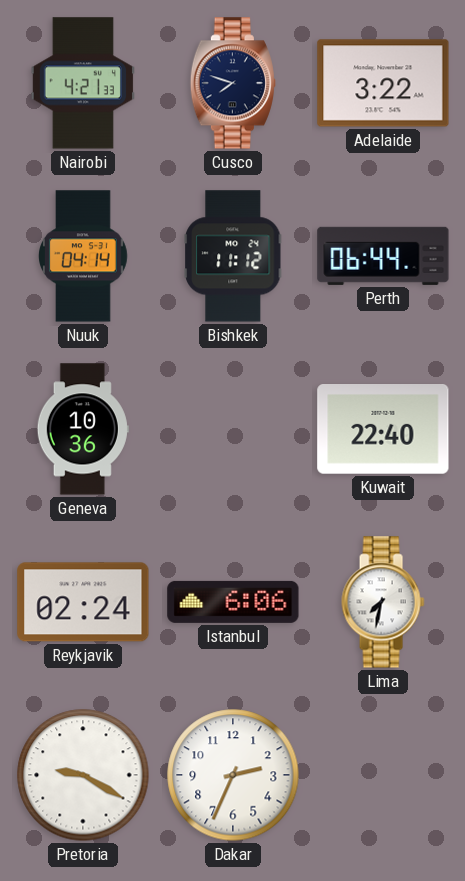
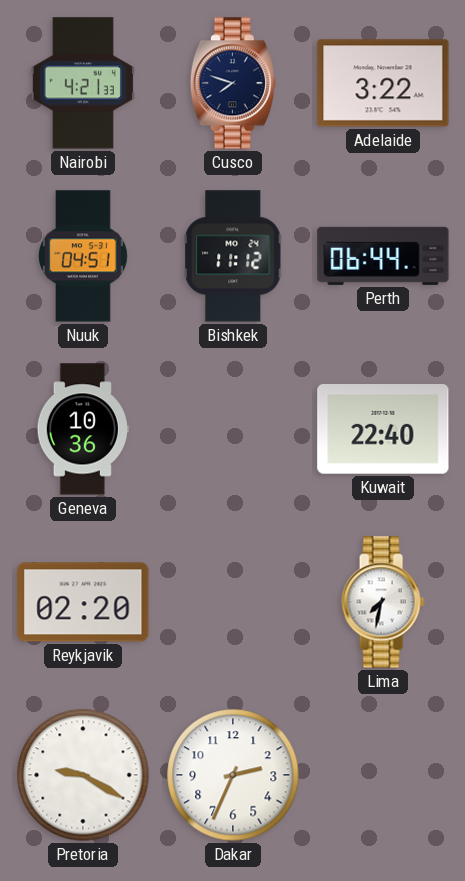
Nuuk: 04:14 -> 04:51 (84, 256)
Reykjavik: 02:24 -> 02:20 (83, 602)
Istanbul: 6:06 -> none (233, 602)
